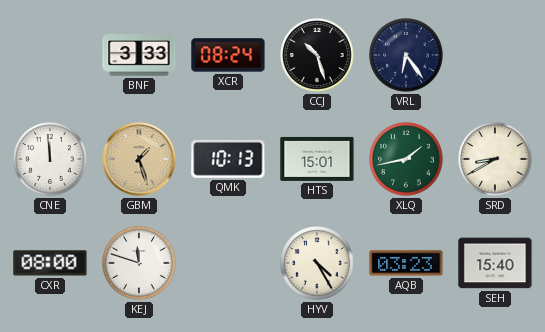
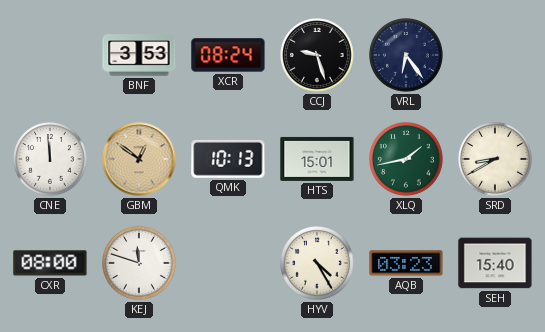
BNF: 3:33 -> 3:53 (139, 55)
CCJ: 10:27 -> 9:27 (318, 56)
GBM: 1:27 -> 12:51 (139, 159)
